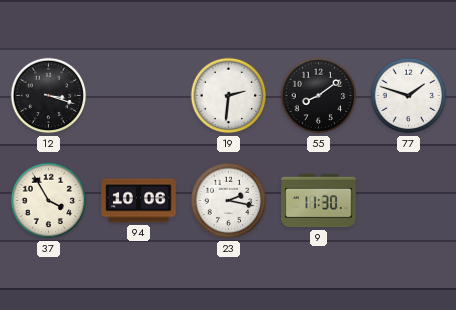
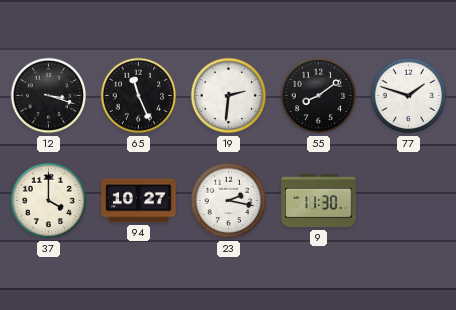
65: none -> 11:26 (139, 96)
37: 3:55 -> 4:00 (49, 201)
94: 10:06 -> 10:27 (139, 201)
